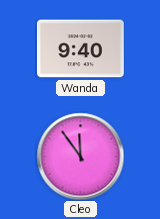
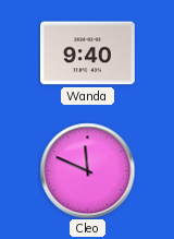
Cleo: 11:54 -> 11:49 (87, 170)
